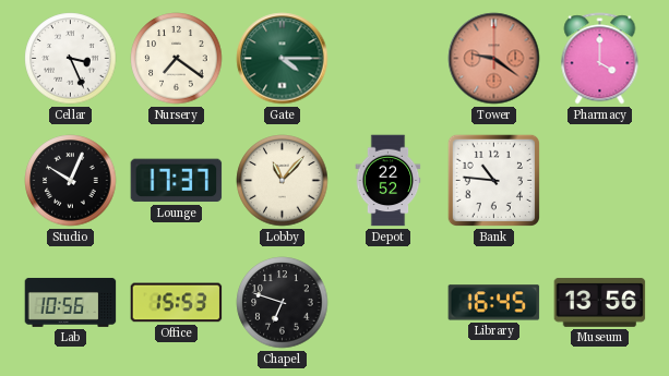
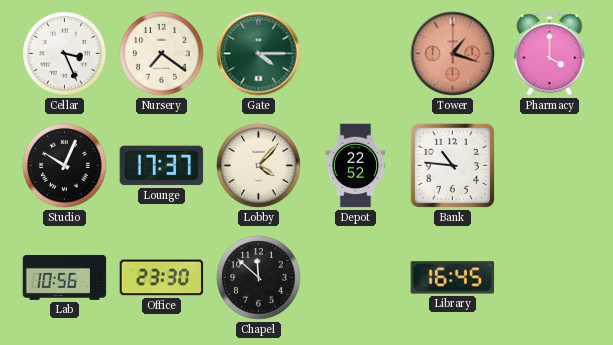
Tower: 9:21 -> 1:18 (453, 54)
Lobby: 11:07 -> 4:07 (259, 166)
Office: 15:53 -> 23:30 (162, 278)
Chapel: 6:48 -> 11:52 (259, 278)
Museum: 13:56 -> none (600, 302)
